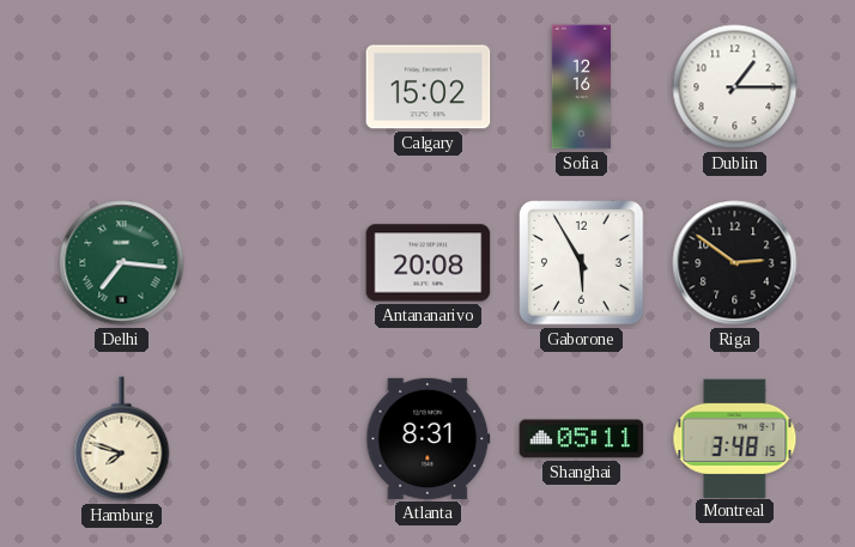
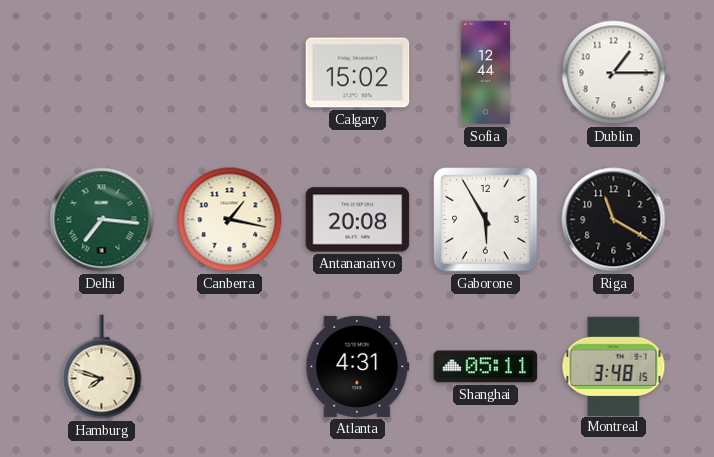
Sofia: 12:16 -> 12:44 (486, 73)
Canberra: none -> 1:17 (230, 220)
Riga: 2:51 -> 11:20 (614, 220)
Atlanta: 8:31 -> 4:31 (358, 366)
